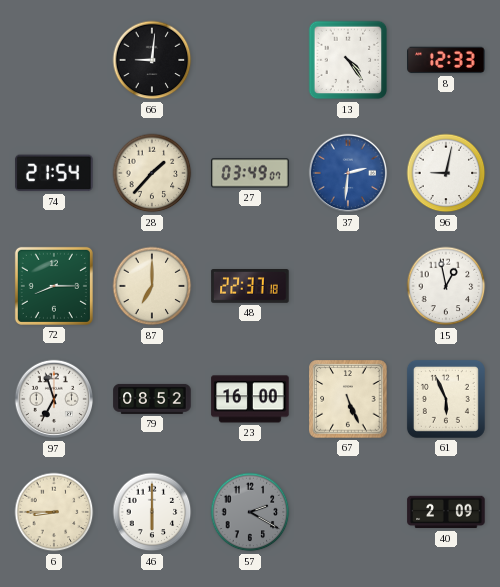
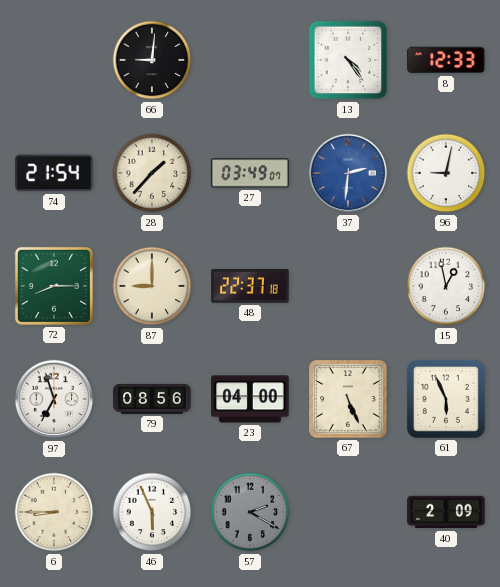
87: 7:00 -> 9:00 (152, 286)
79: 08:52 -> 08:56 (152, 399)
23: 16:00 -> 04:00 (250, 399)
46: 6:00 -> 5:56 (152, 512)
